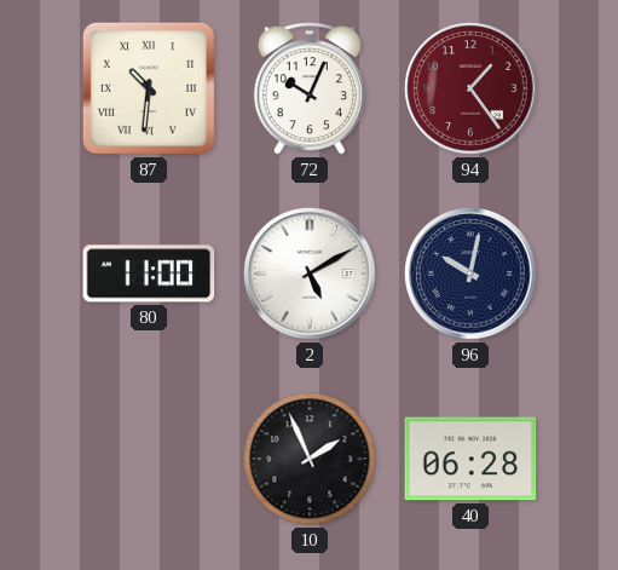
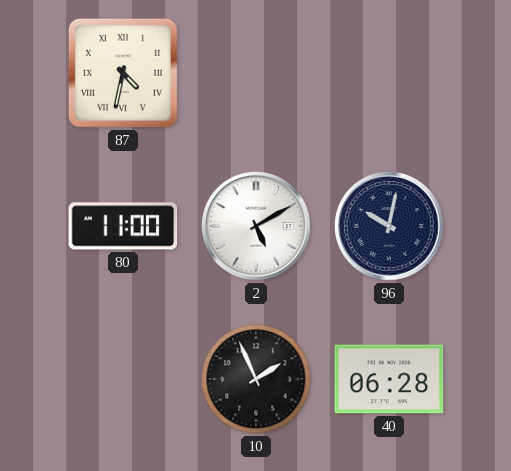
87: 10:31 -> 4:32 (123, 73)
72: 10:04 -> none (310, 88)
94: 1:24 -> none (470, 88)
